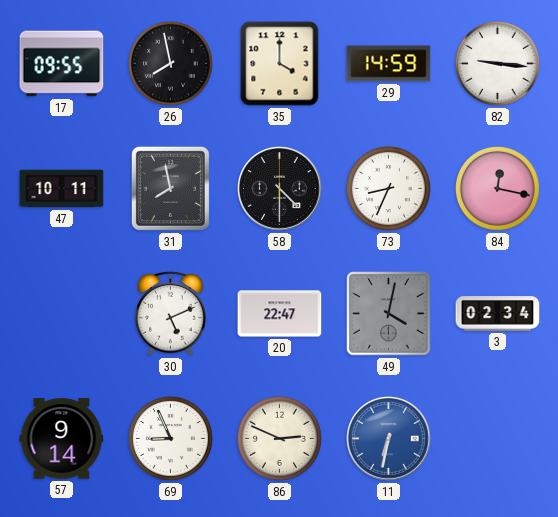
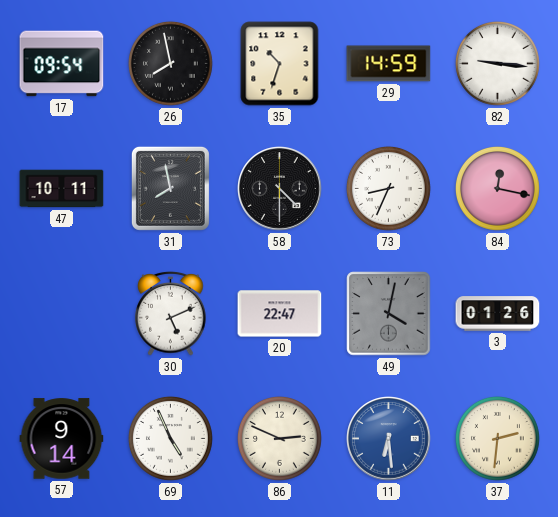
17: 09:55 -> 09:54 (62, 64)
35: 4:00 -> 10:33 (280, 64)
3: 02:34 -> 01:26 (498, 314)
69: 8:56 -> 4:56 (171, 439)
11: 6:32 -> 6:29 (389, 439)
37: none -> 2:31 (498, 439)
